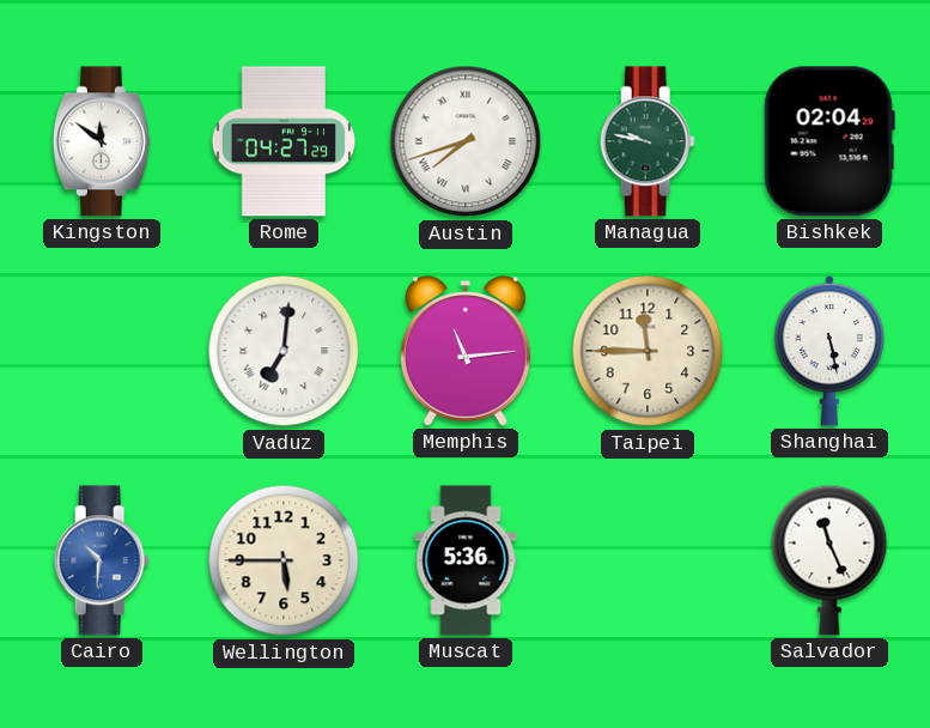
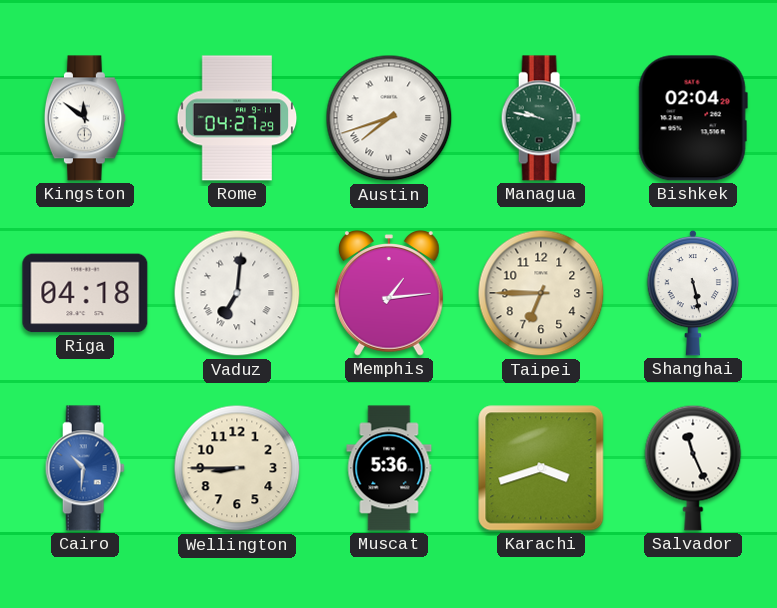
Riga: none -> 04:18 (85, 293)
Memphis: 11:14 -> 1:14 (390, 293)
Taipei: 11:45 -> 6:45 (541, 293)
Wellington: 5:45 -> 8:45 (237, 468)
Karachi: none -> 3:42 (541, 468)
